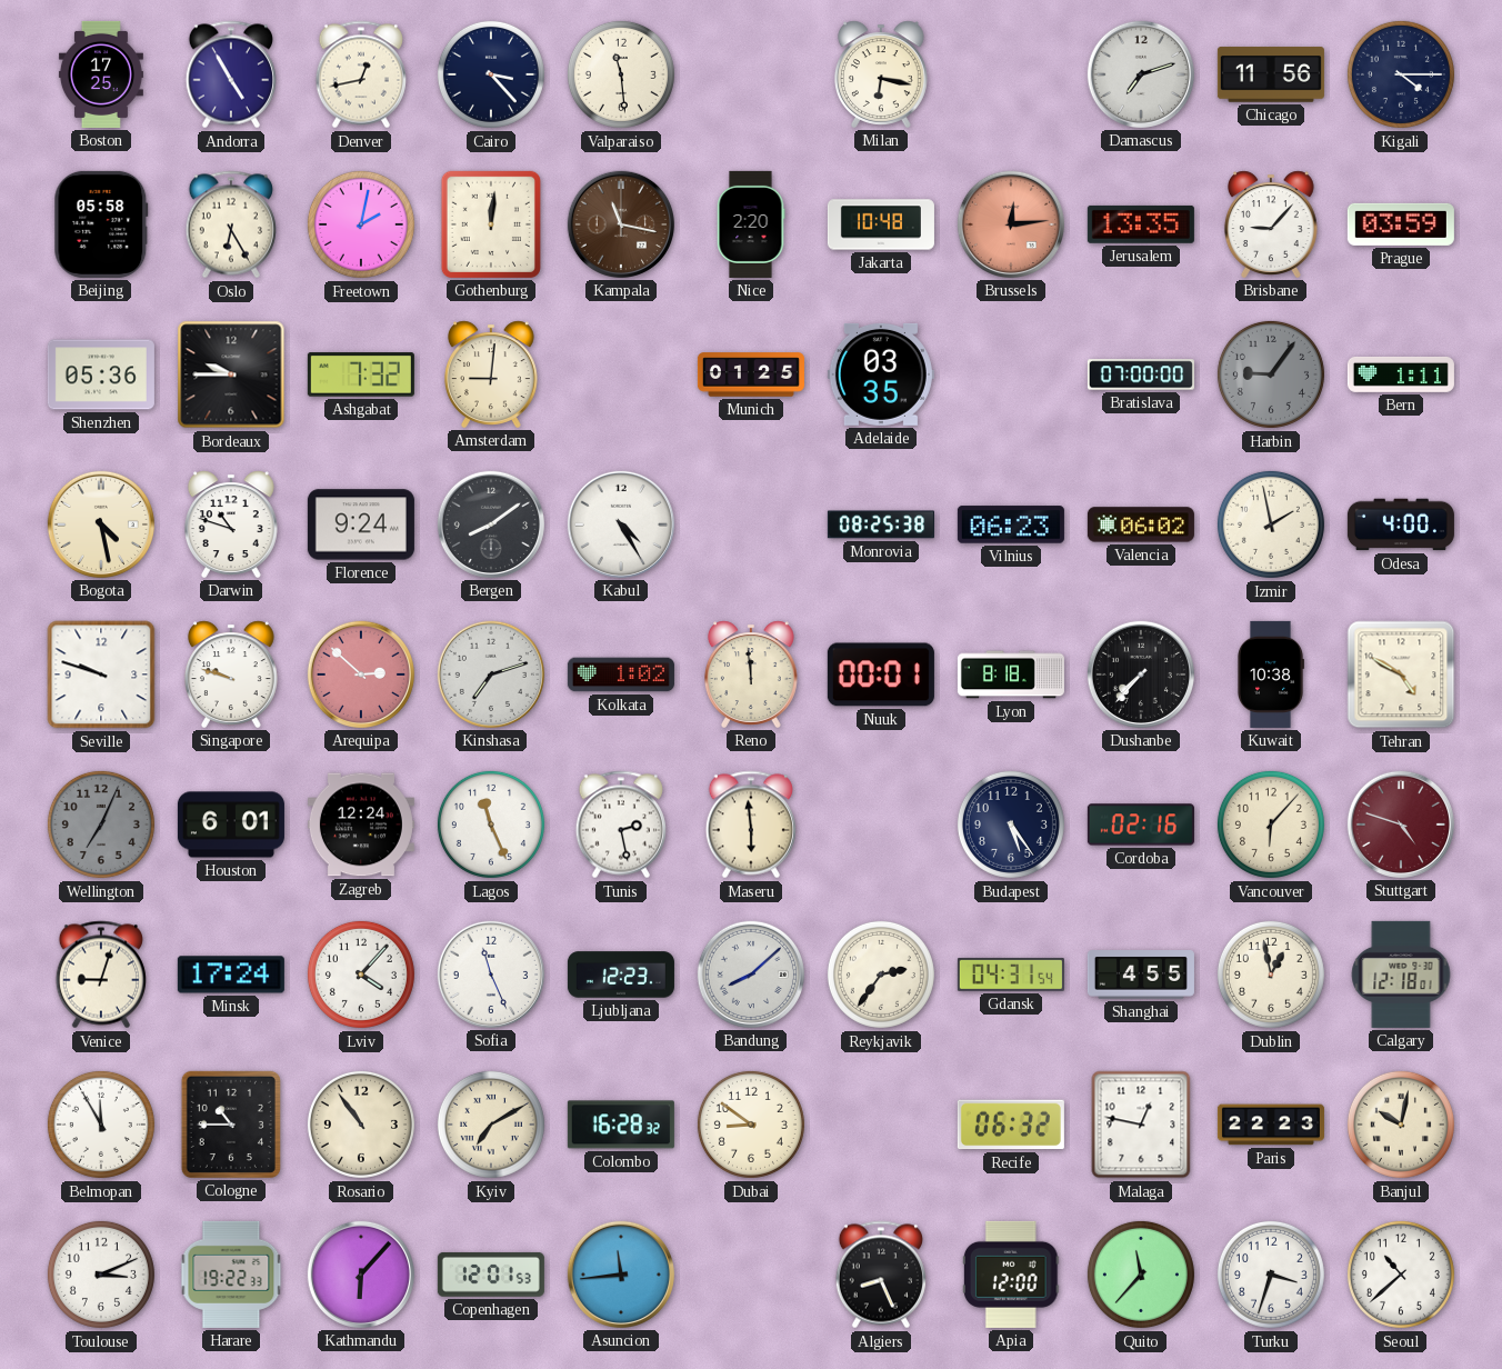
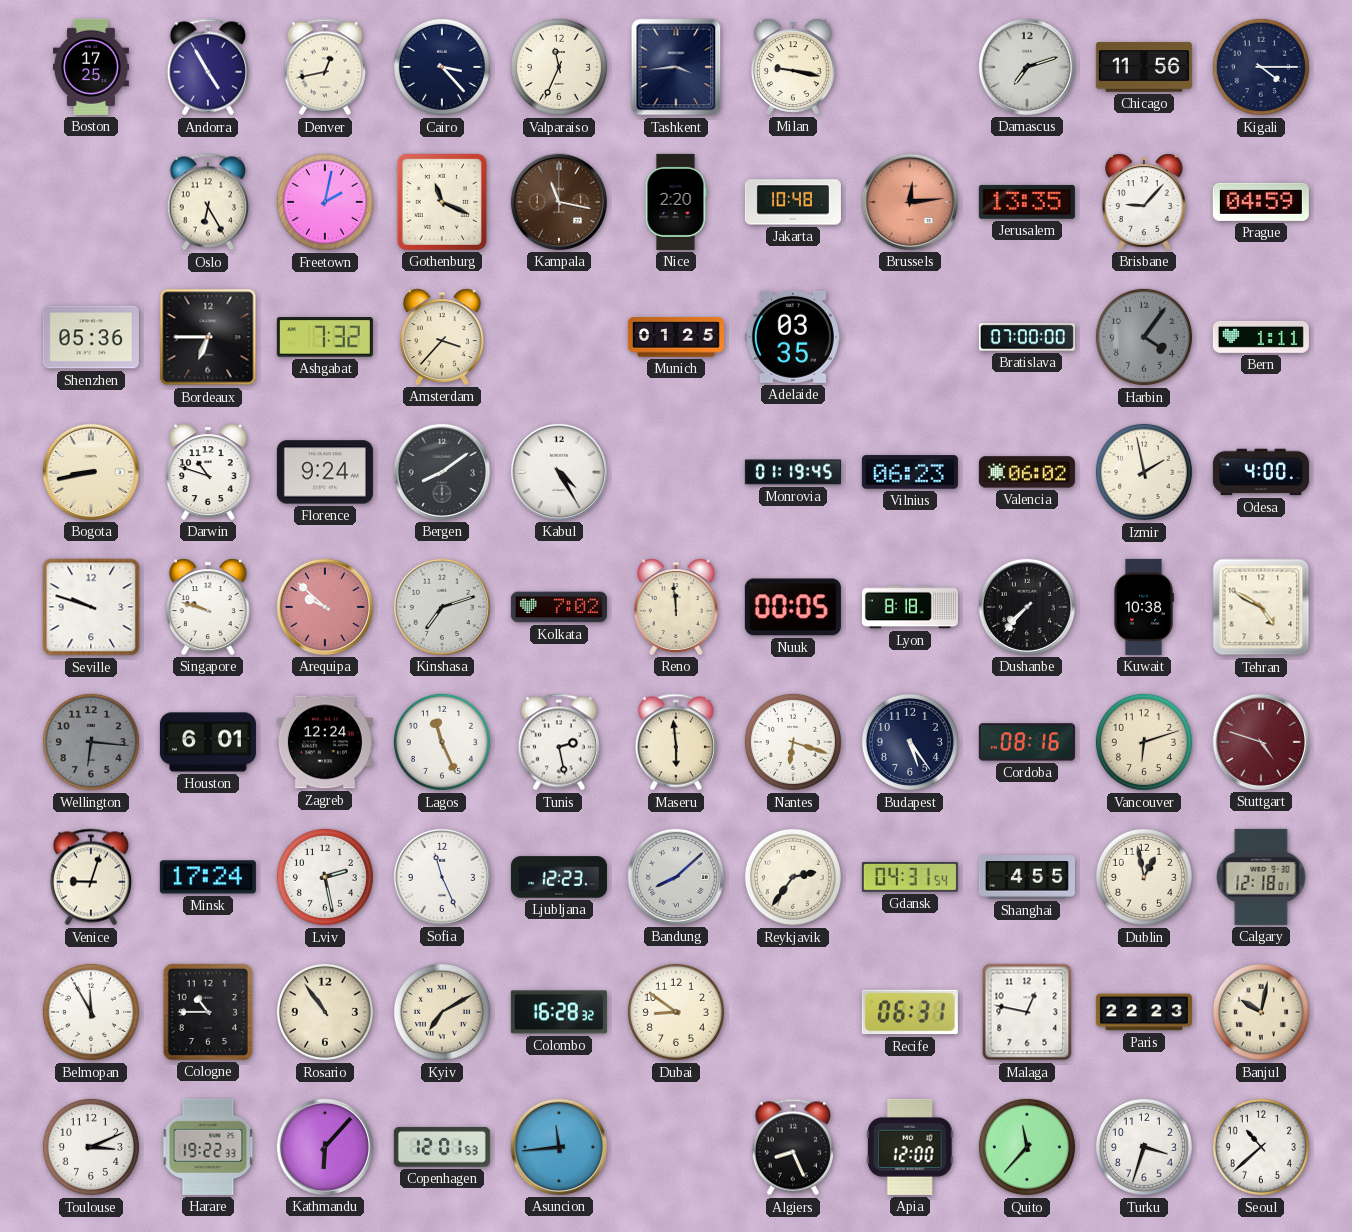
Valparaiso: 11:29 -> 11:34 (559, 67)
Tashkent: none -> 3:44 (676, 67)
Milan: 6:17 -> 9:17 (793, 67)
Beijing: 05:58 -> none (101, 224)
Gothenburg: 12:01 -> 11:19 (442, 202)
Prague: 03:59 -> 04:59 (1261, 202)
Bordeaux: 9:45 -> 6:45 (208, 337)
Amsterdam: 9:01 -> 3:37 (442, 337)
Harbin: 9:06 -> 4:06 (1144, 337)
Bogota: 4:28 -> 8:43 (91, 472)
Monrovia: 08:25 -> 01:19 (793, 472)
Arequipa: 2:52 -> 9:52 (325, 607)
Kolkata: 1:02 -> 7:02 (559, 607)
Nuuk: 00:01 -> 00:05 (793, 607)
Wellington: 7:04 -> 6:16 (91, 742)
Nantes: none -> 6:18 (793, 742)
Cordoba: 02:16 -> 08:16 (1027, 742)
Vancouver: 6:07 -> 6:12 (1144, 742)
Lviv: 4:07 -> 2:28 (325, 877)
Recife: 06:32 -> 06:31 (910, 1012)
